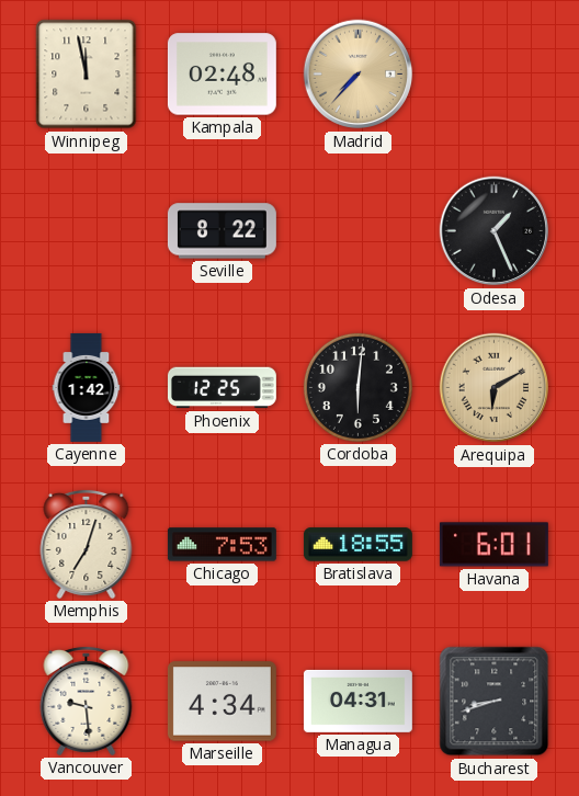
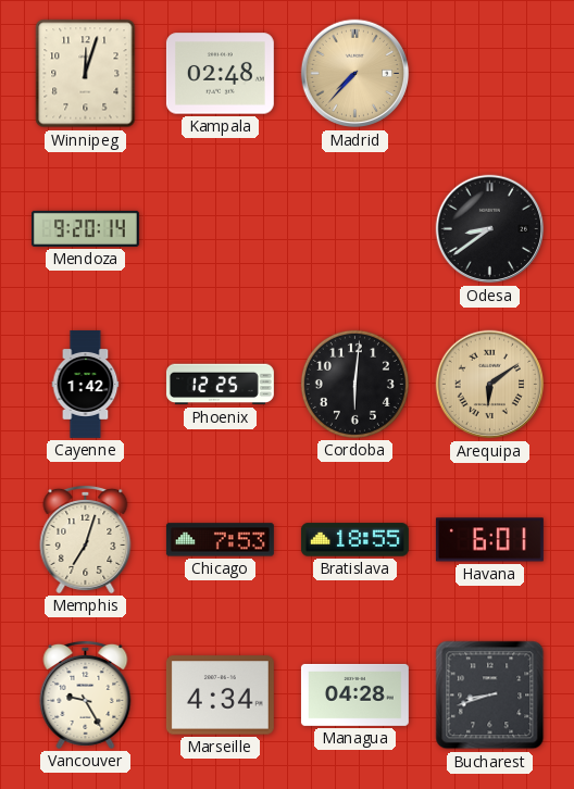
Winnipeg: 11:58 -> 12:03 (86, 74)
Mendoza: none -> 9:20 (85, 228)
Seville: 8:22 -> none (222, 231)
Odesa: 1:26 -> 8:39 (490, 229)
Arequipa: 6:10 -> 6:09 (490, 385)
Vancouver: 9:29 -> 9:25 (86, 694)
Managua: 04:31 -> 04:28 (354, 694)
